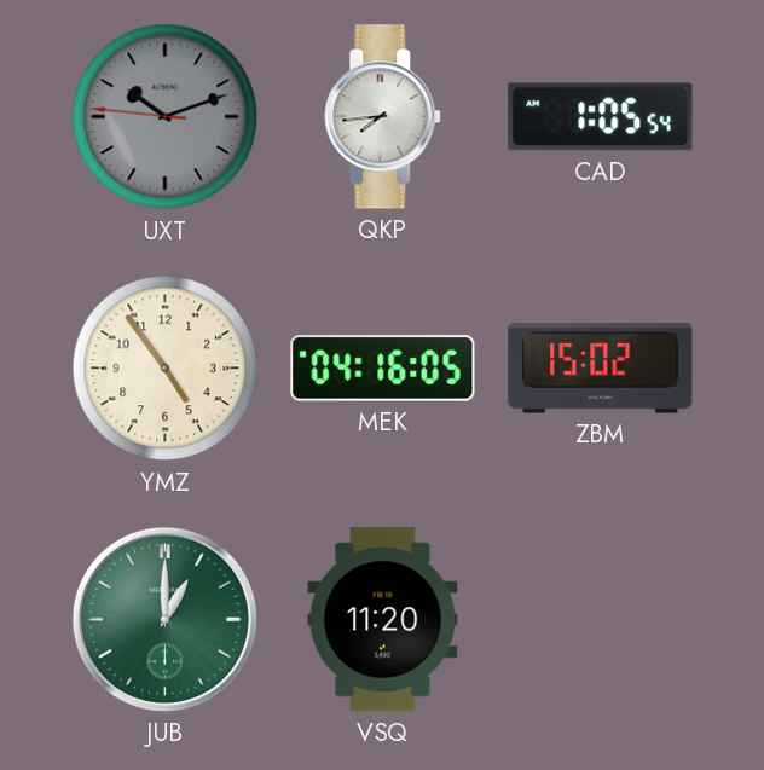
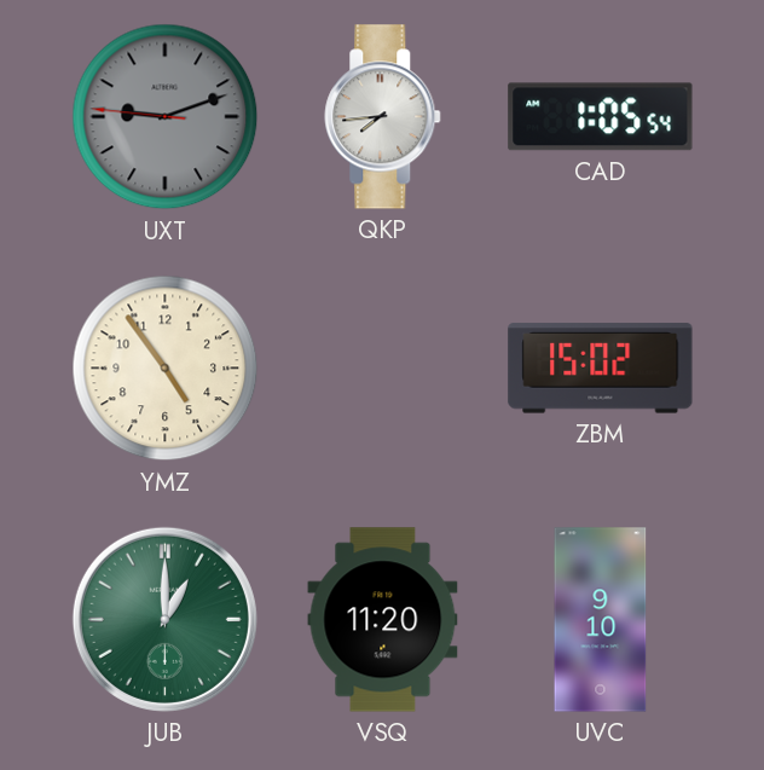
UXT: 10:11 -> 9:11 (166, 117)
MEK: 04:16 -> none (383, 369)
UVC: none -> 9:10 (601, 620)
